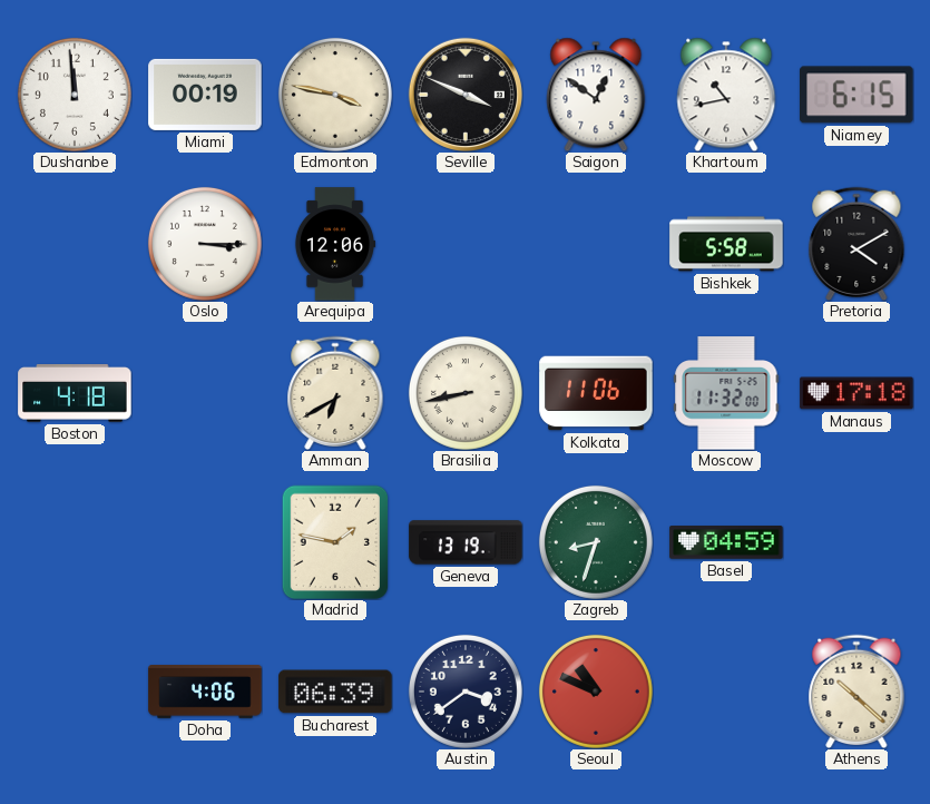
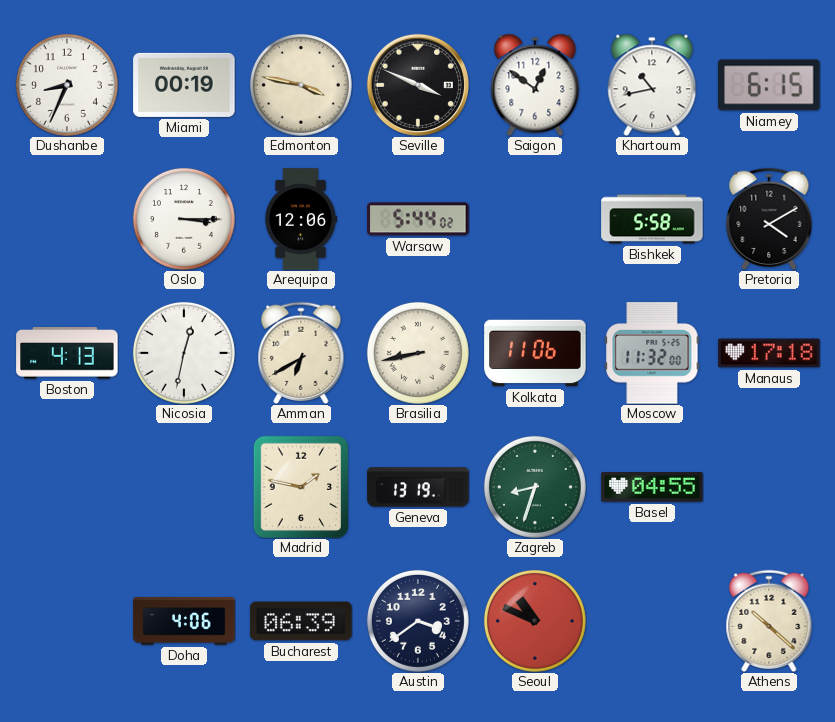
Dushanbe: 11:59 -> 8:34 (67, 85)
Warsaw: none -> 5:44 (418, 219)
Boston: 4:18 -> 4:13 (67, 353)
Nicosia: none -> 12:32 (184, 353)
Basel: 04:59 -> 04:55 (652, 487)
